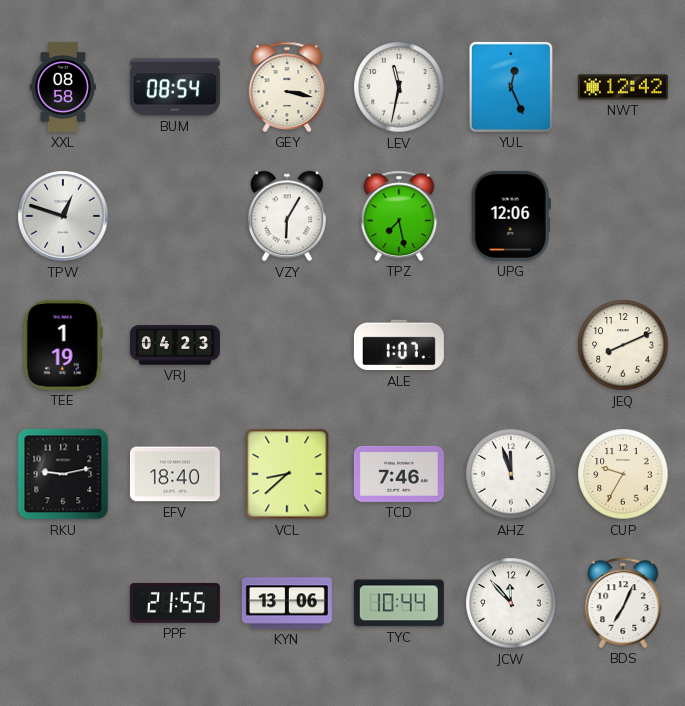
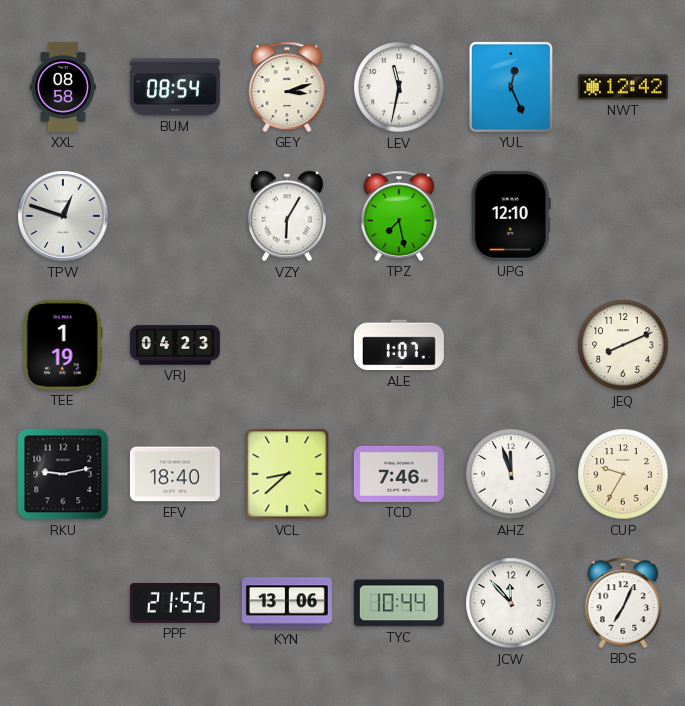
GEY: 3:17 -> 3:12 (287, 87)
UPG: 12:06 -> 12:10 (511, 216)
